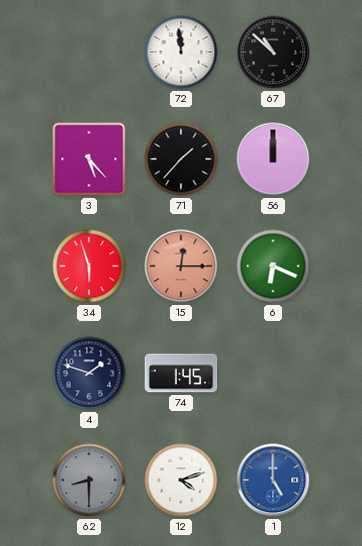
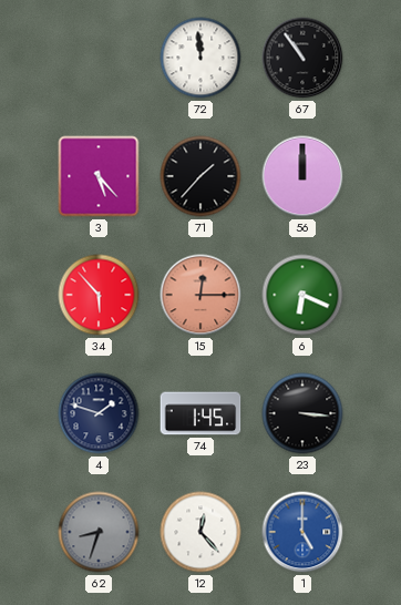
67: 10:52 -> 10:54 (302, 58)
34: 5:57 -> 5:53 (99, 295)
23: none -> 3:16 (302, 413)
62: 8:30 -> 8:33 (99, 532)
12: 4:12 -> 12:23 (200, 532)
